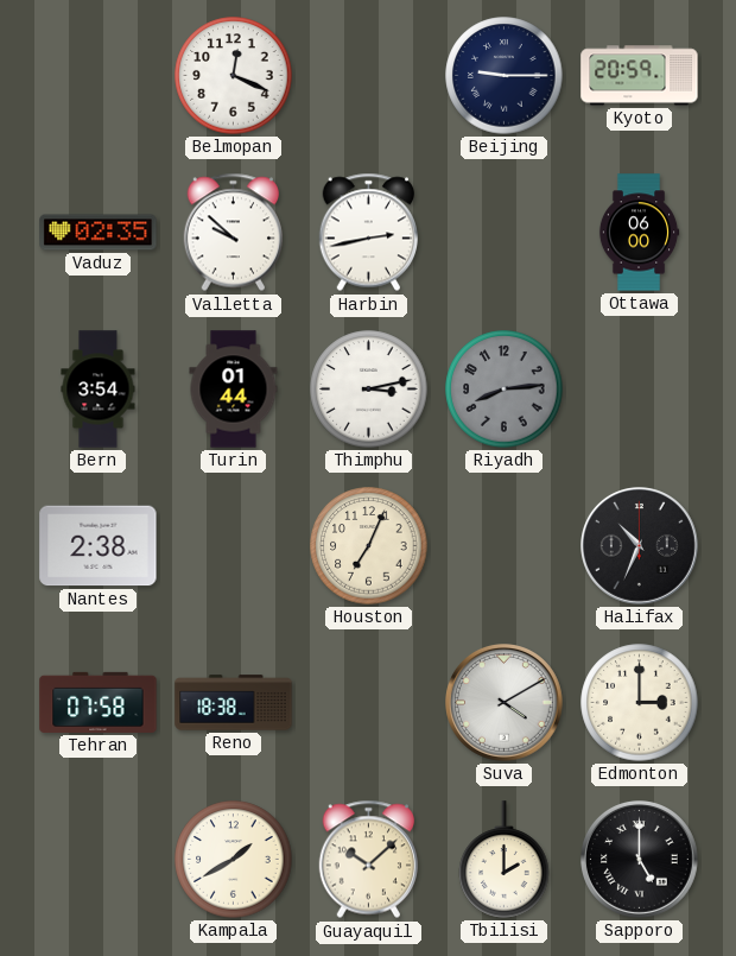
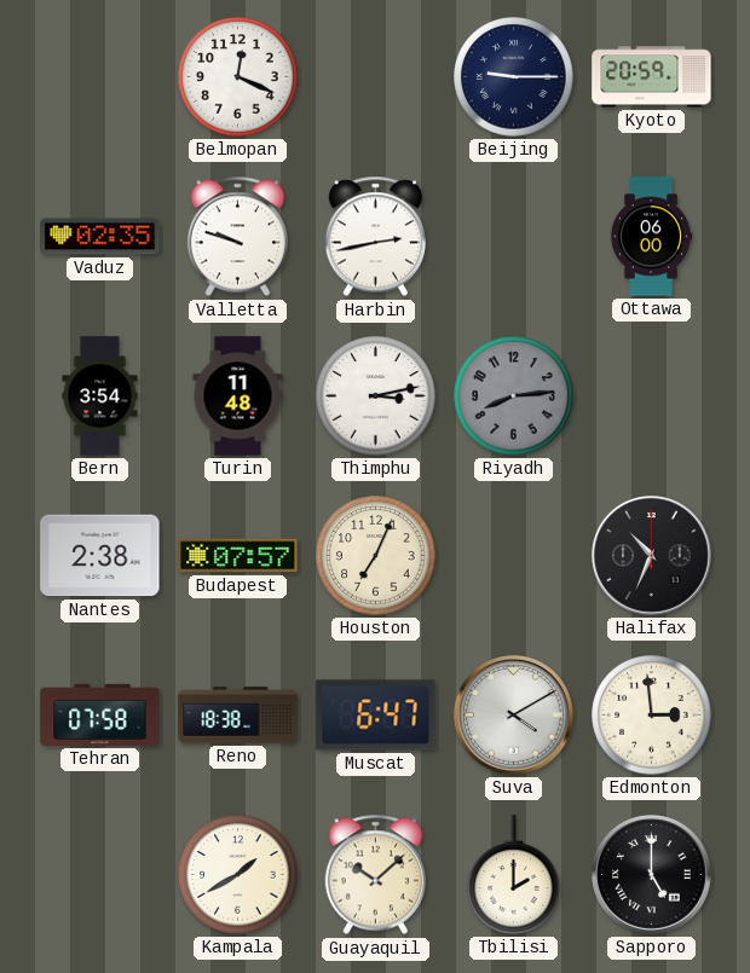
Valletta: 9:52 -> 9:48 (237, 237)
Turin: 01:44 -> 11:48 (238, 396)
Budapest: none -> 07:57 (238, 556)
Muscat: none -> 6:47 (376, 716)
Edmonton: 3:00 -> 2:59 (652, 716)
